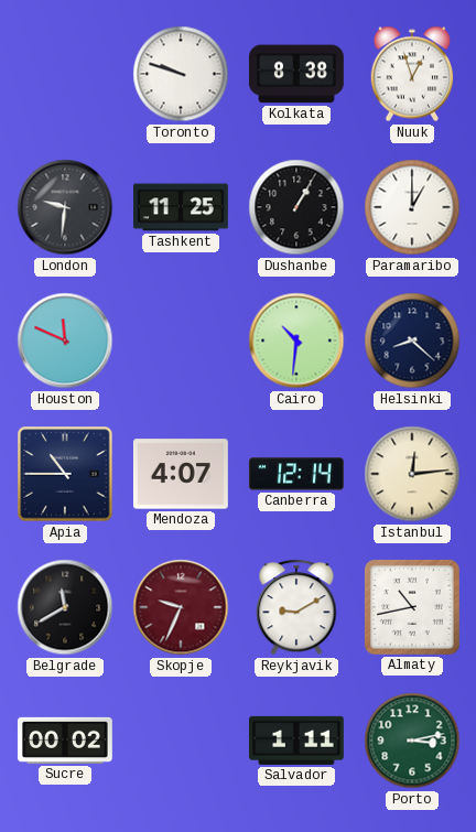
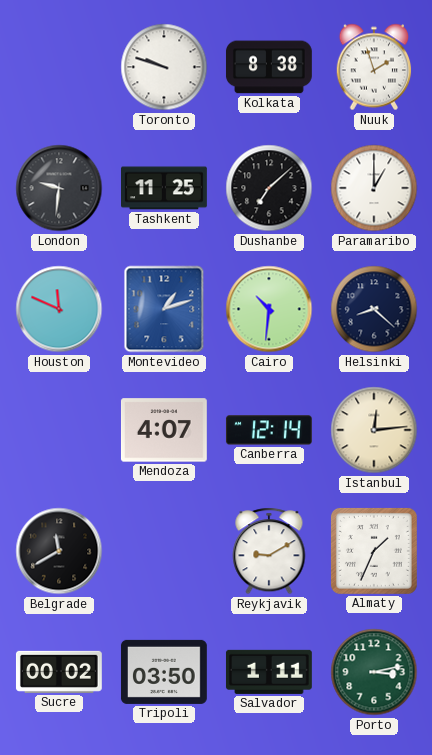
Nuuk: 12:57 -> 1:57 (374, 67)
Dushanbe: 1:05 -> 7:08 (269, 188)
Montevideo: none -> 1:12 (164, 309)
Apia: 10:45 -> none (65, 474)
Skopje: 9:34 -> none (181, 607)
Almaty: 10:43 -> 1:34 (374, 551)
Tripoli: none -> 03:50 (164, 672)
